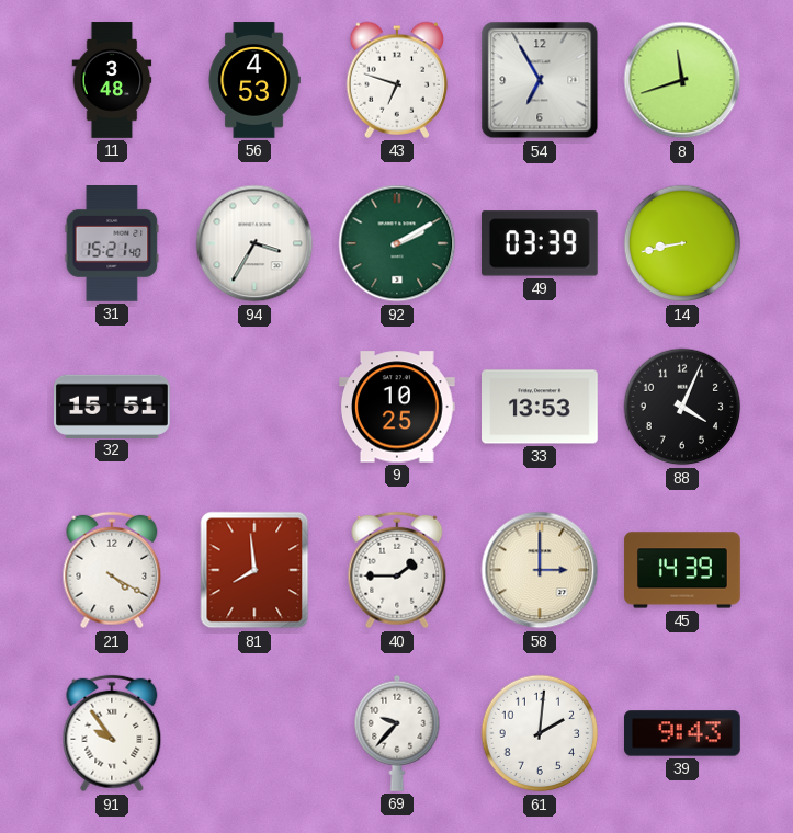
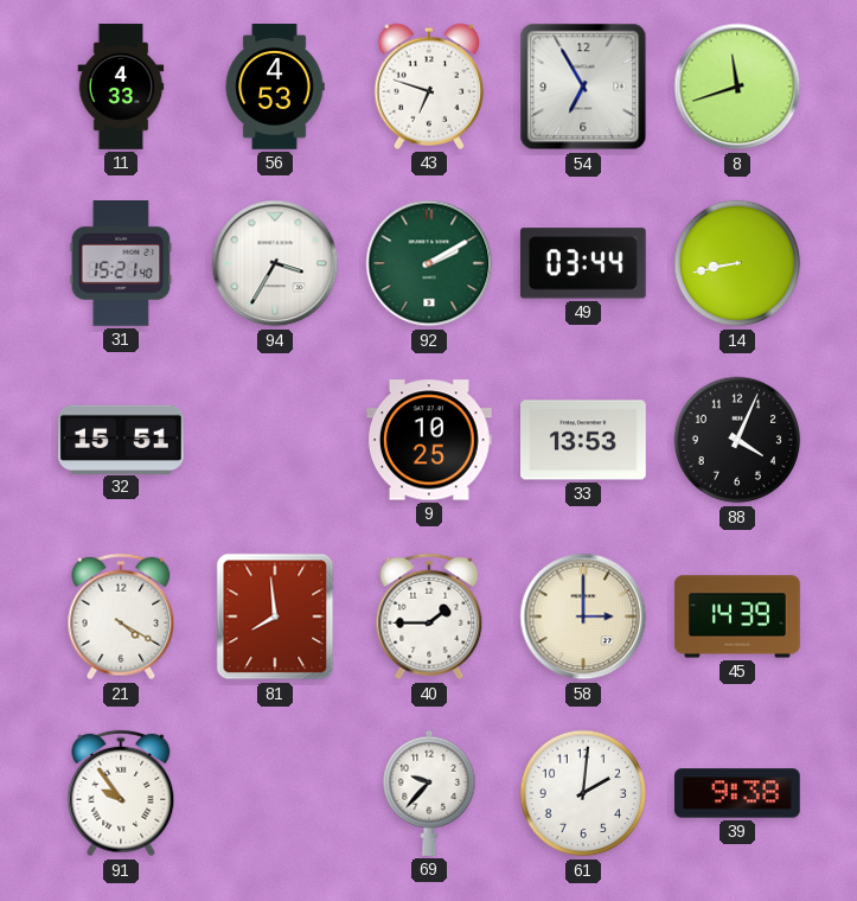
11: 3:48 -> 4:33 (121, 87)
49: 03:39 -> 03:44 (583, 263)
39: 9:43 -> 9:38 (738, 793)
